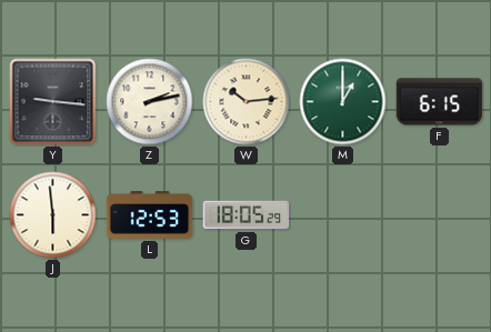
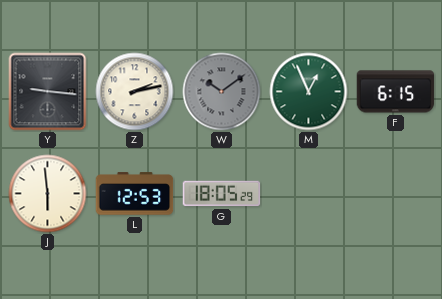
W: 10:14 -> 10:09 (222, 92)
W dial: cream -> grey (222, 92)
M: 1:00 -> 12:56 (309, 92)
